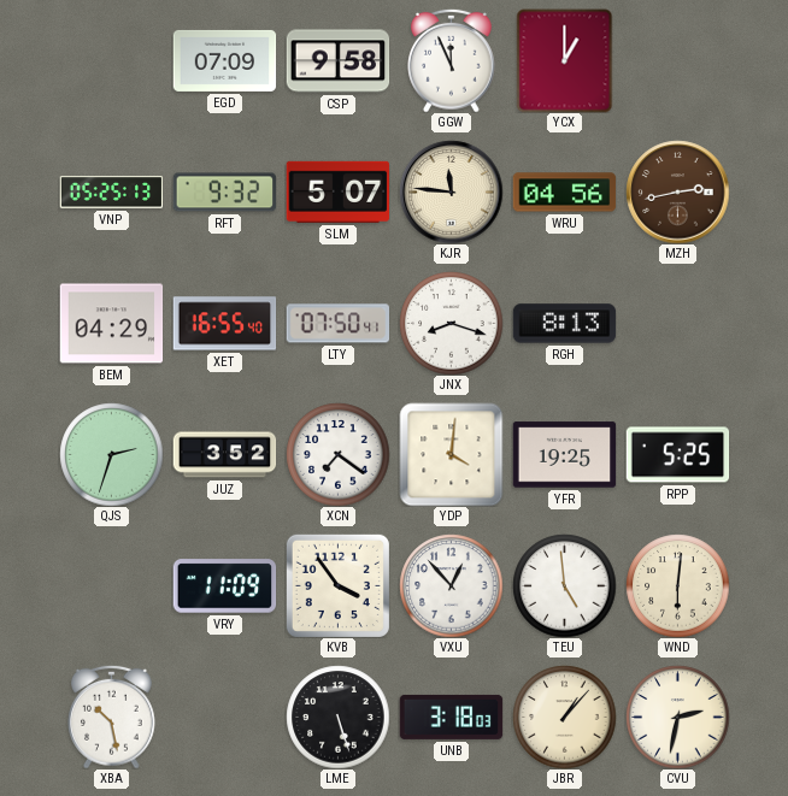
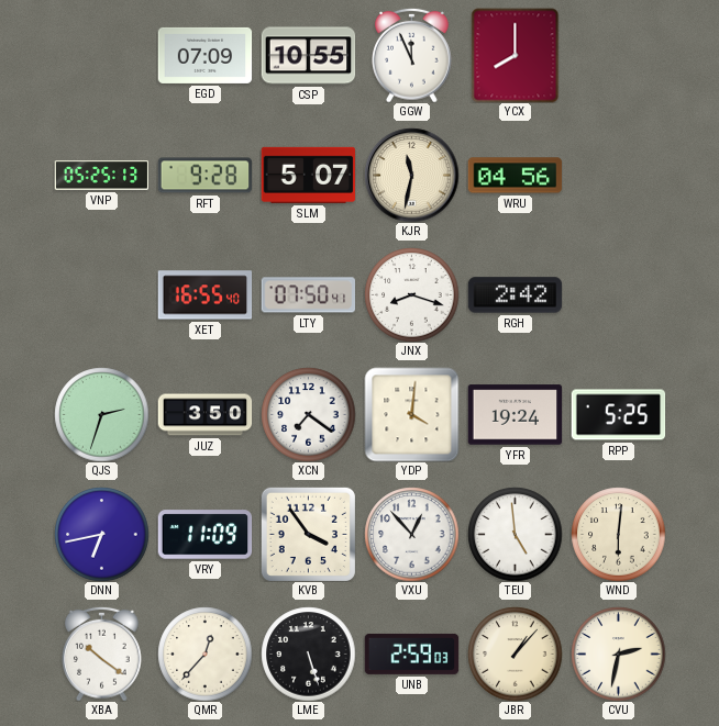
CSP: 9:58 -> 10:55 (308, 56)
YCX: 1:00 -> 8:00 (516, 55)
RFT: 9:32 -> 9:28 (204, 176)
KJR: 11:46 -> 11:32 (411, 175)
MZH: 2:43 -> none (677, 191)
BEM: 04:29 -> none (111, 324)
RGH: 8:13 -> 2:42 (515, 295)
JUZ: 3:52 -> 3:50 (204, 415)
YFR: 19:25 -> 19:24 (515, 415)
DNN: none -> 6:43 (101, 534)
XBA: 10:28 -> 10:21 (102, 654)
QMR: none -> 12:37 (204, 654)
UNB: 3:18 -> 2:59 (411, 654)
